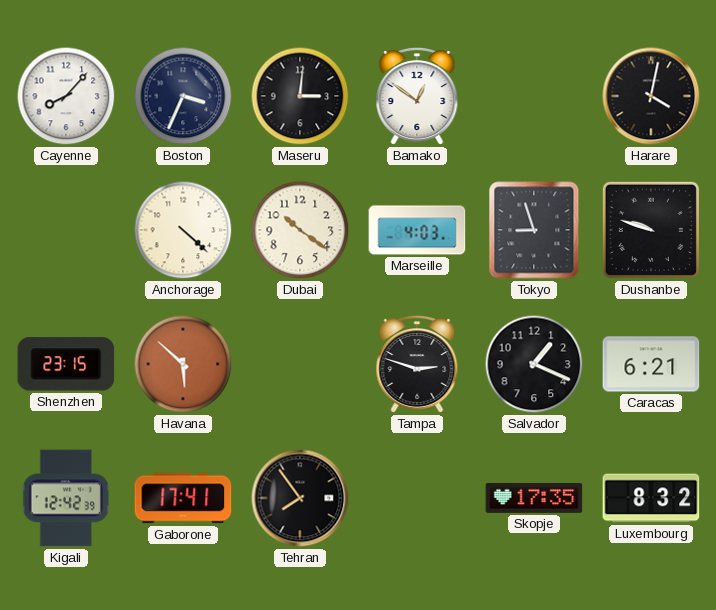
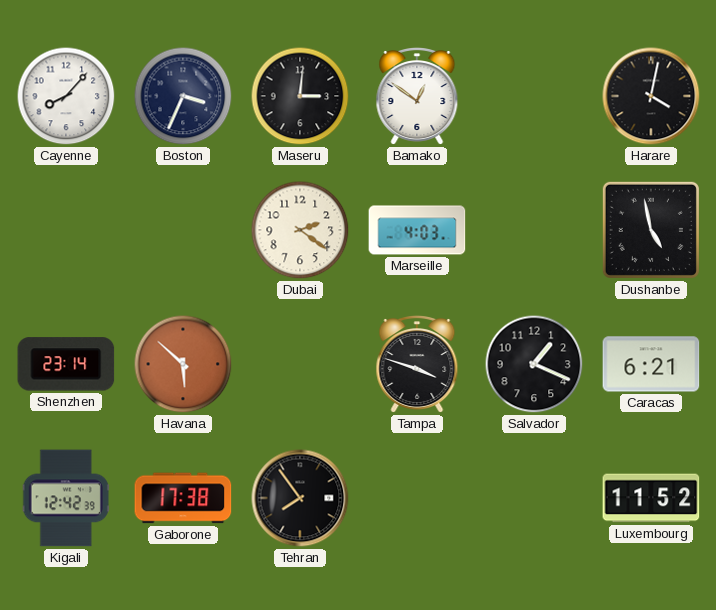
Anchorage: 4:22 -> none (183, 230)
Dubai: 10:21 -> 2:21 (300, 230)
Tokyo: 8:57 -> none (534, 230)
Dushanbe: 9:48 -> 4:58 (651, 230)
Shenzhen: 23:15 -> 23:14 (66, 364)
Tampa: 2:48 -> 3:48 (417, 365)
Gaborone: 17:41 -> 17:38 (183, 498)
Skopje: 17:35 -> none (534, 498)
Luxembourg: 8:32 -> 11:52 (651, 498)
